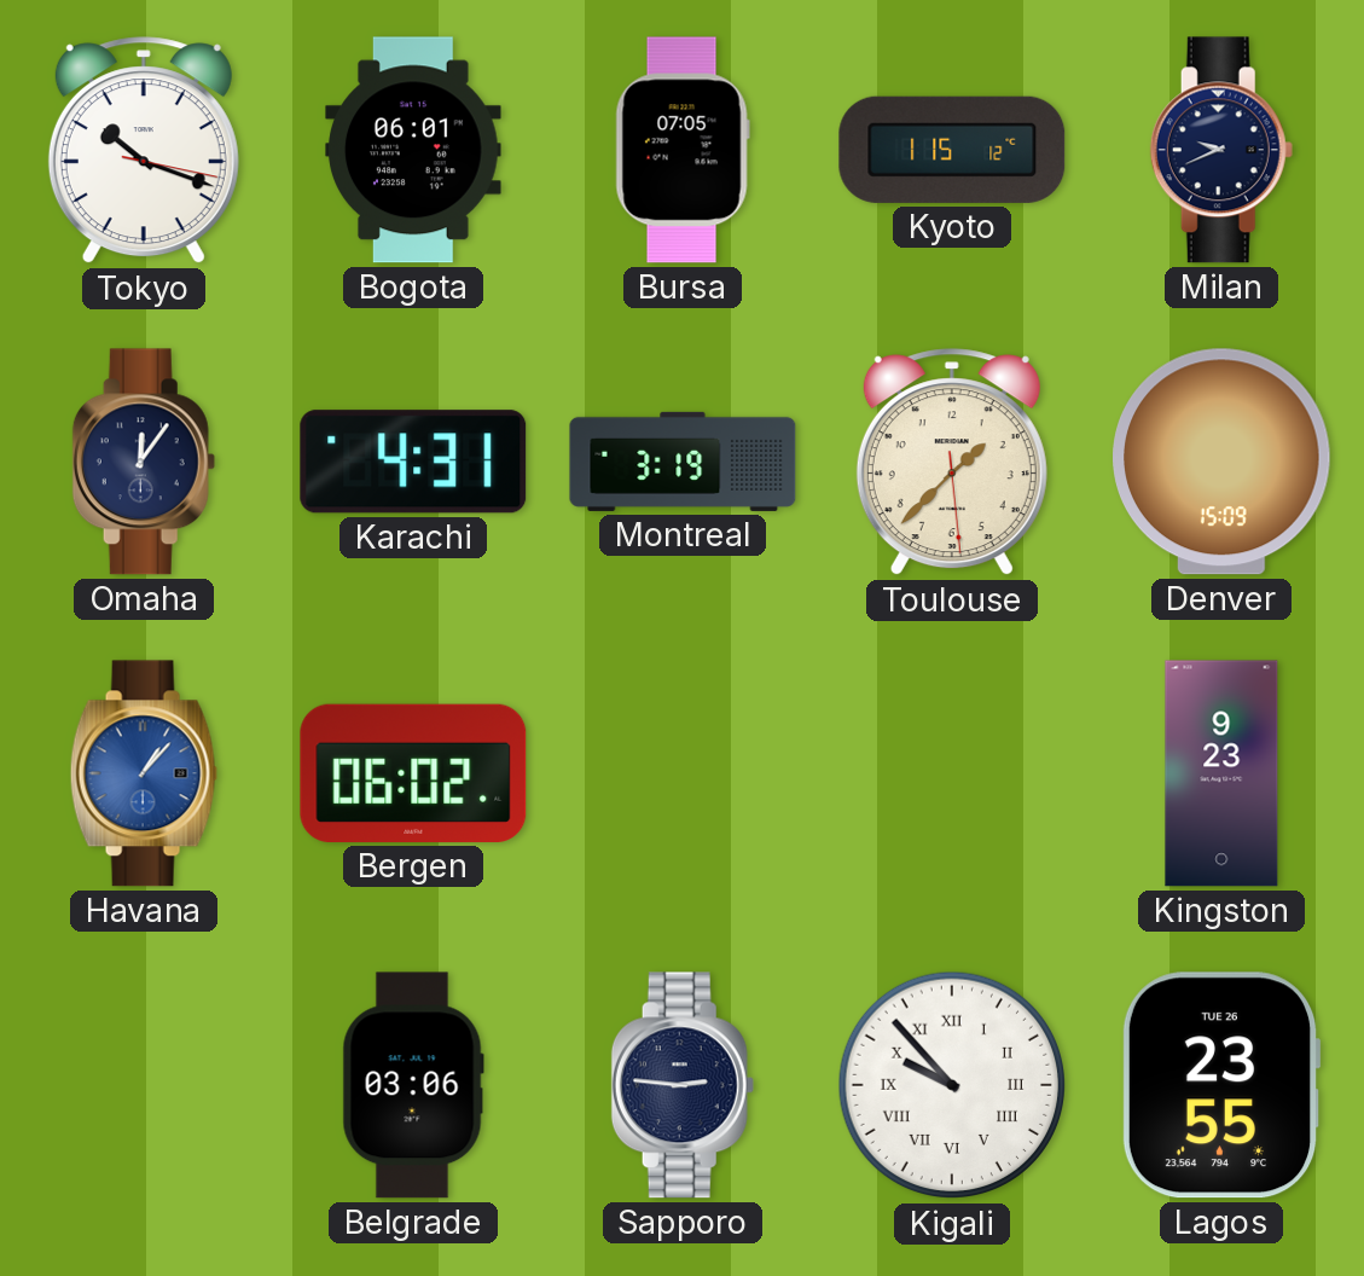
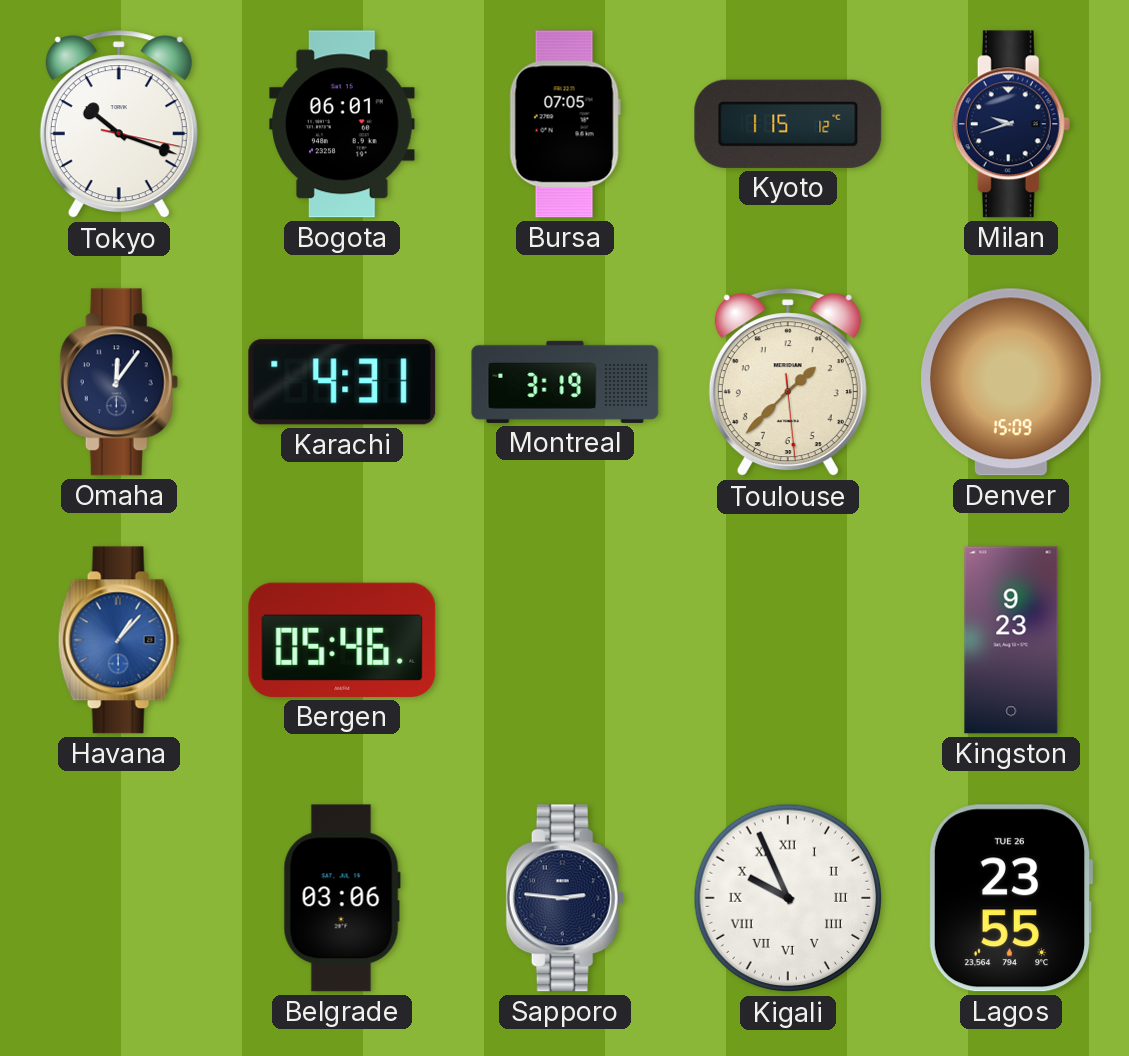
Milan: 9:41 -> 9:42 (1011, 124)
Bergen: 06:02 -> 05:46 (342, 640)
Kigali: 9:53 -> 9:56 (788, 898)
